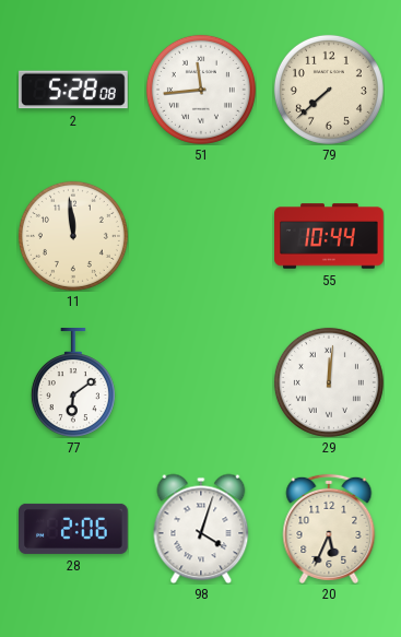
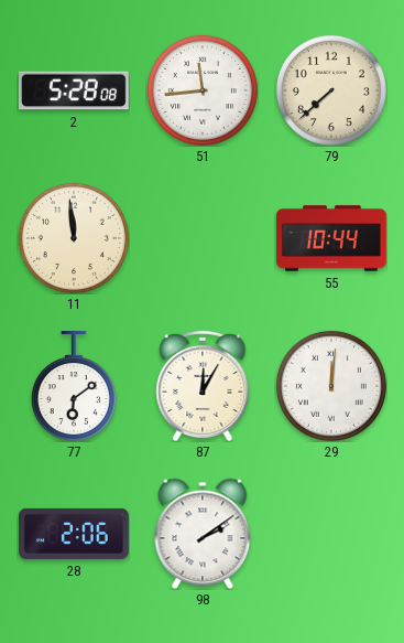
87: none -> 12:05 (203, 386)
98: 4:03 -> 2:09 (203, 534)
20: 5:34 -> none (329, 529)
